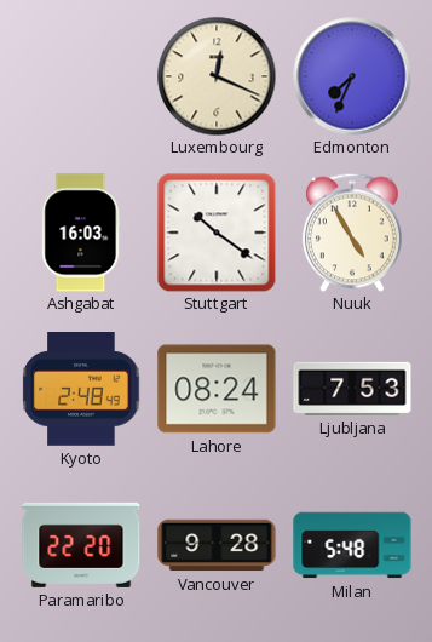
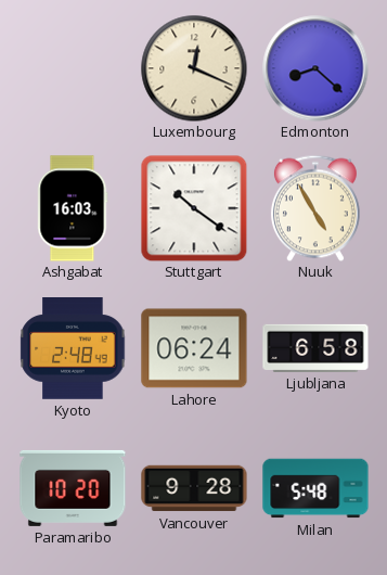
Edmonton: 7:34 -> 8:22 (315, 68)
Lahore: 08:24 -> 06:24 (194, 348)
Ljubljana: 7:53 -> 6:58 (315, 348)
Paramaribo: 22:20 -> 10:20 (73, 488)
